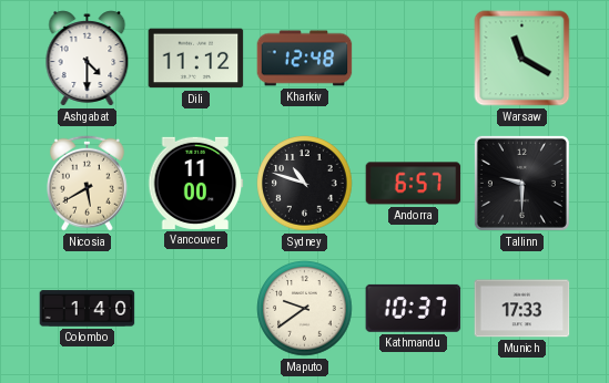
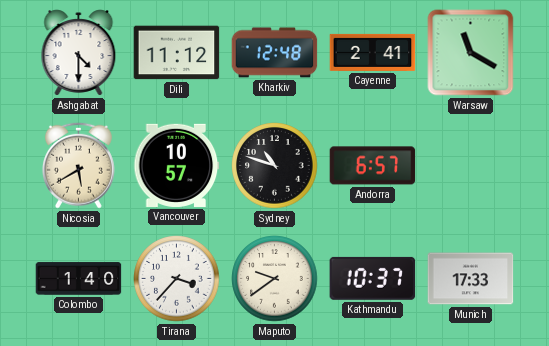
Cayenne: none -> 2:41 (373, 52)
Vancouver: 11:00 -> 10:57 (177, 165)
Tallinn: 9:30 -> none (521, 183)
Tirana: none -> 3:37 (177, 279)
